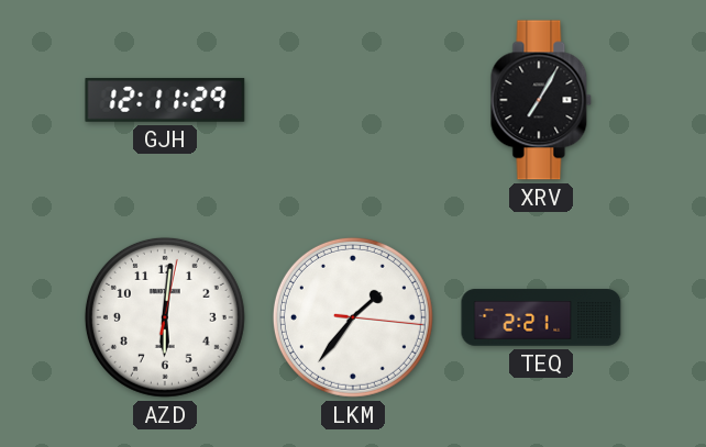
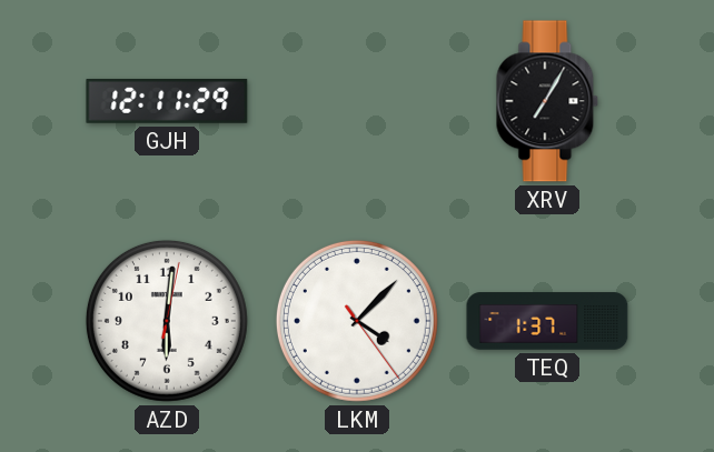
LKM: 1:36 -> 4:07 (357, 321)
TEQ: 2:21 -> 1:37 (547, 321)
